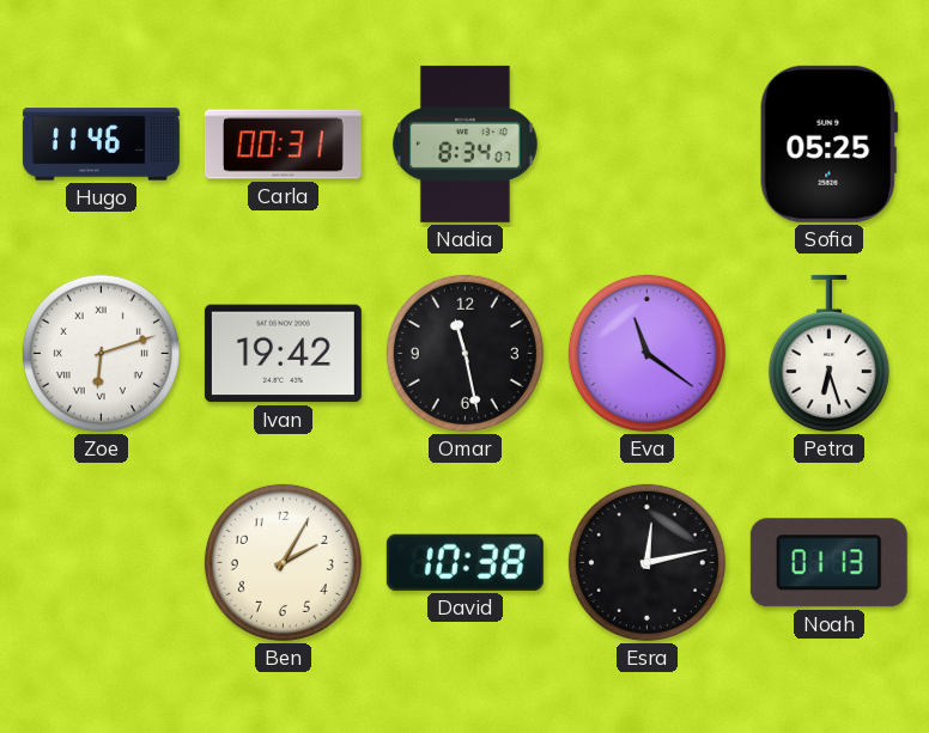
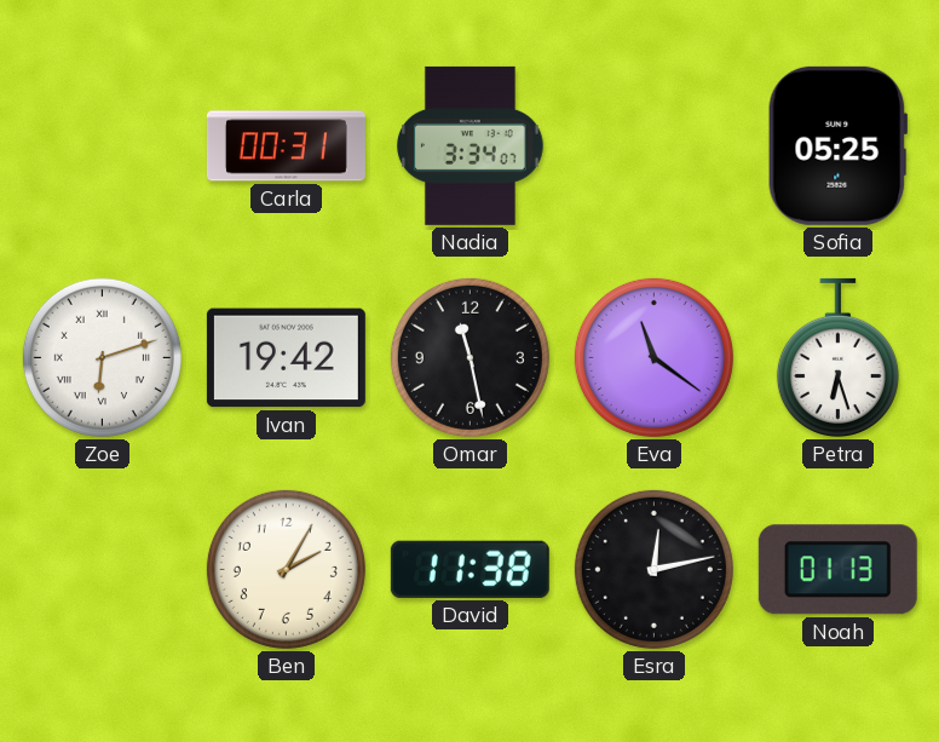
Hugo: 11:46 -> none (101, 145)
Nadia: 8:34 -> 3:34 (469, 145)
David: 10:38 -> 11:38 (469, 569)
